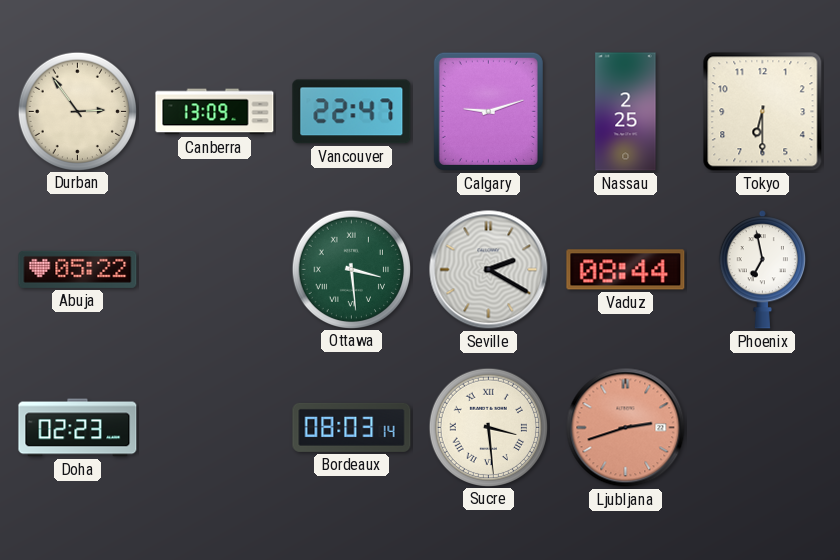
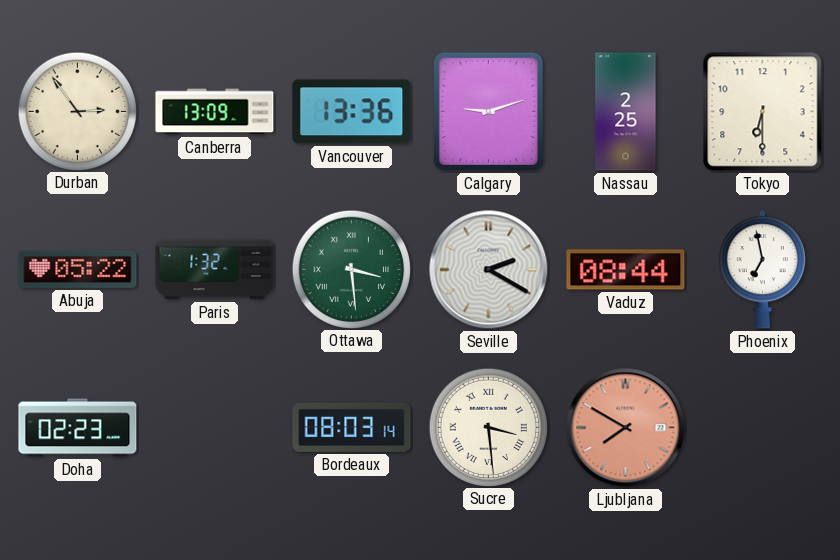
Vancouver: 22:47 -> 13:36 (352, 112)
Paris: none -> 1:32 (215, 270)
Ljubljana: 2:42 -> 7:50 (626, 428)
